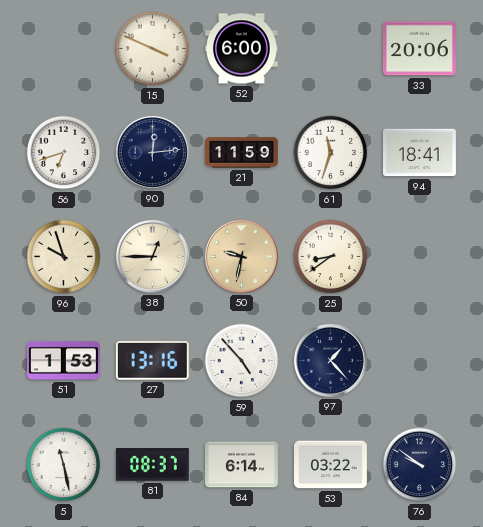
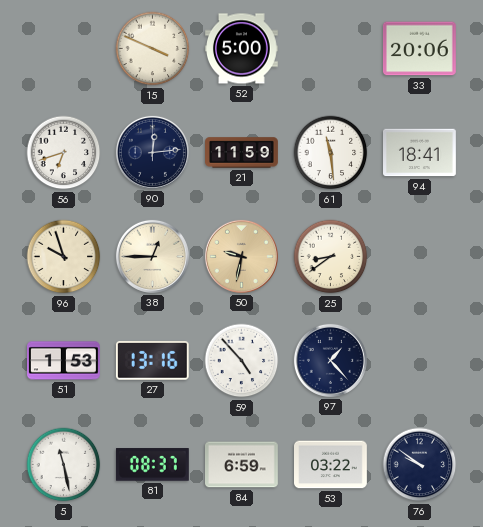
52: 6:00 -> 5:00 (242, 49)
61: 11:33 -> 11:29 (331, 153)
84: 6:14 -> 6:59 (242, 465)
